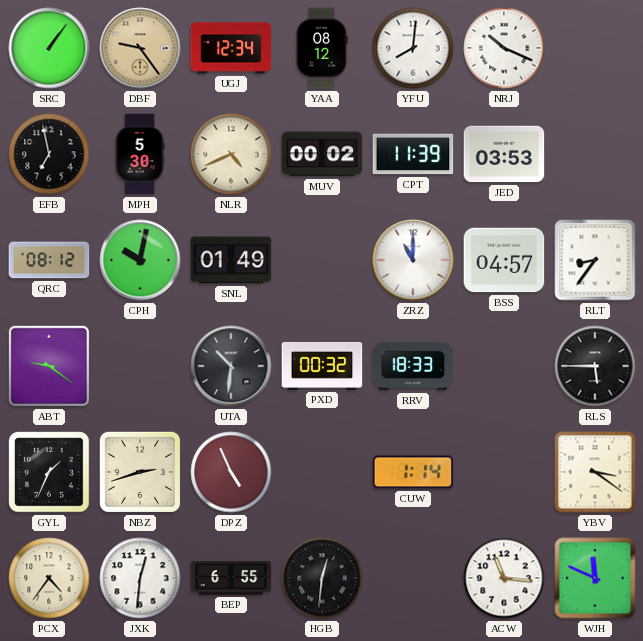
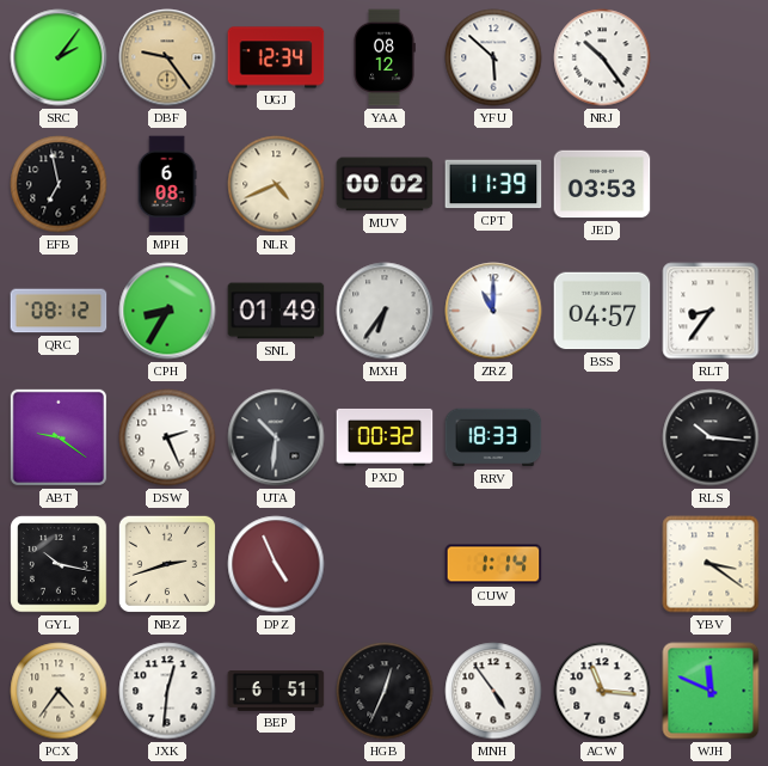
SRC: 1:06 -> 2:06 (59, 57)
YFU: 8:01 -> 5:52 (493, 57)
NRJ: 10:19 -> 10:24 (602, 57)
MPH: 5:30 -> 6:08 (167, 184)
CPH: 10:02 -> 8:35 (167, 311)
MXH: none -> 6:36 (385, 311)
DSW: none -> 2:26 (167, 437)
RLS: 5:45 -> 10:16 (711, 437)
GYL: 1:34 -> 10:17 (59, 564)
BEP: 6:55 -> 6:51 (276, 692)
HGB: 12:31 -> 12:34 (385, 691)
MNH: none -> 4:54 (493, 691)
